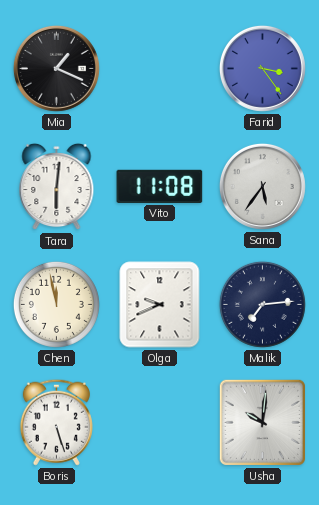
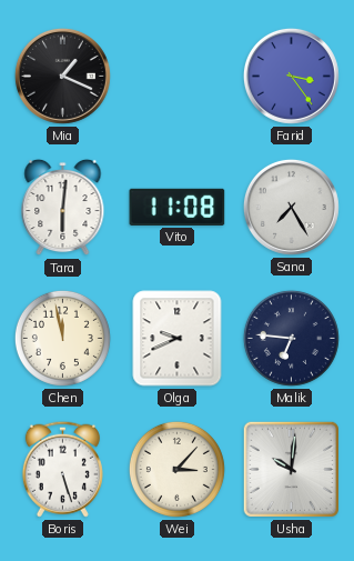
Sana: 5:36 -> 7:25 (291, 207)
Malik: 7:14 -> 6:46 (291, 338)
Wei: none -> 3:07 (176, 469)
